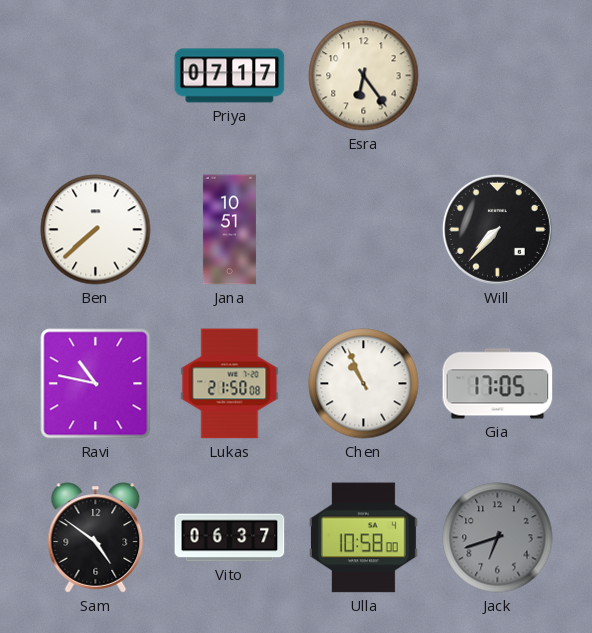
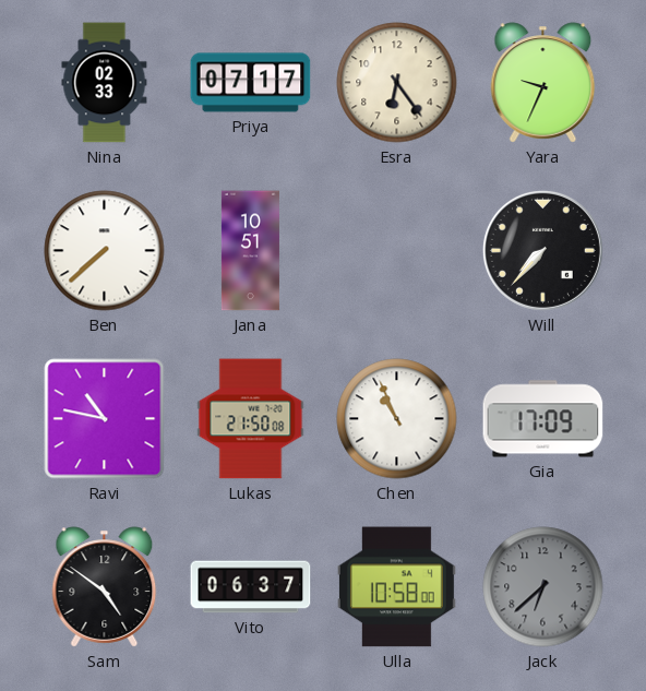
Nina: none -> 02:33 (105, 83)
Yara: none -> 9:34 (543, 83)
Gia: 17:05 -> 17:09 (543, 419)
Jack: 6:42 -> 6:38 (543, 587)
